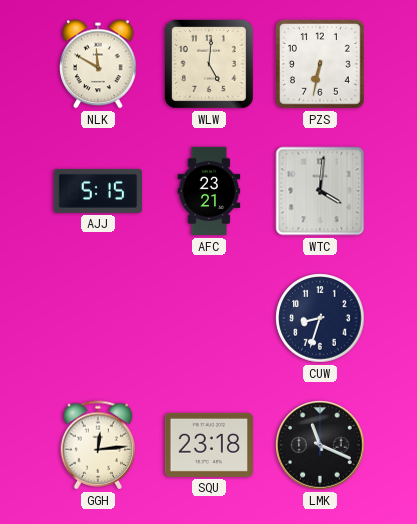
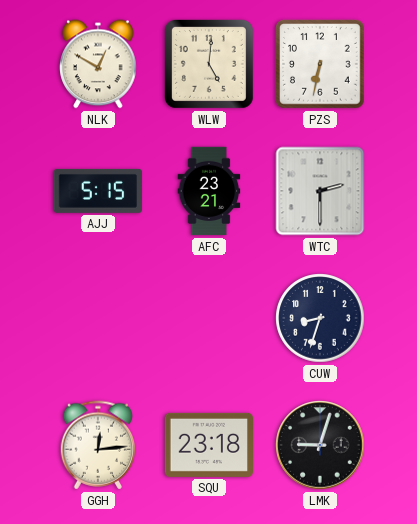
NLK: 11:50 -> 12:50 (98, 64)
WTC: 4:01 -> 2:30 (320, 191)
LMK: 11:19 -> 9:03 (320, 445)
